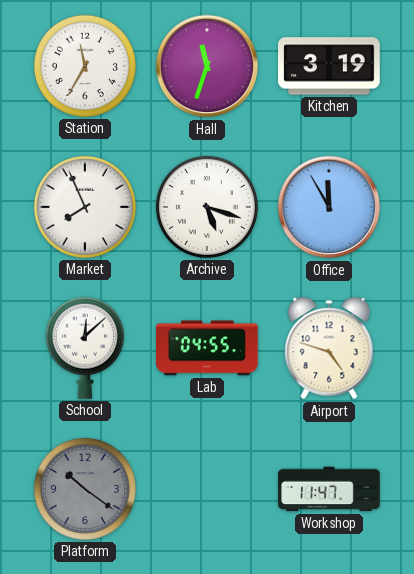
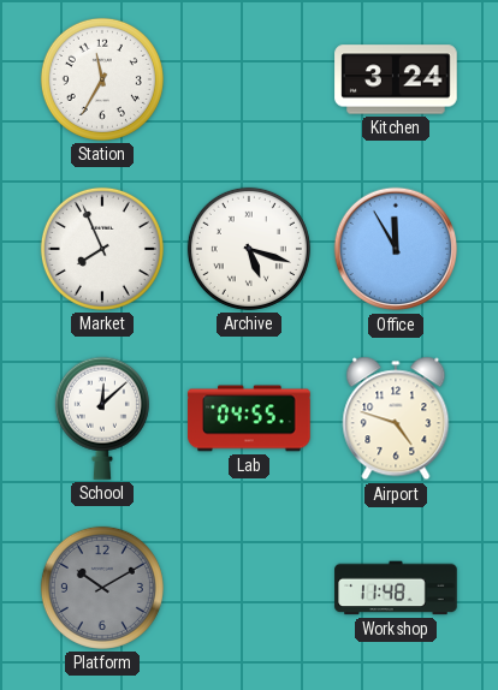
Hall: 11:33 -> none (207, 66)
Kitchen: 3:19 -> 3:24 (396, 79)
Platform: 10:21 -> 10:10 (102, 588)
Workshop: 11:47 -> 11:48 (396, 588)
